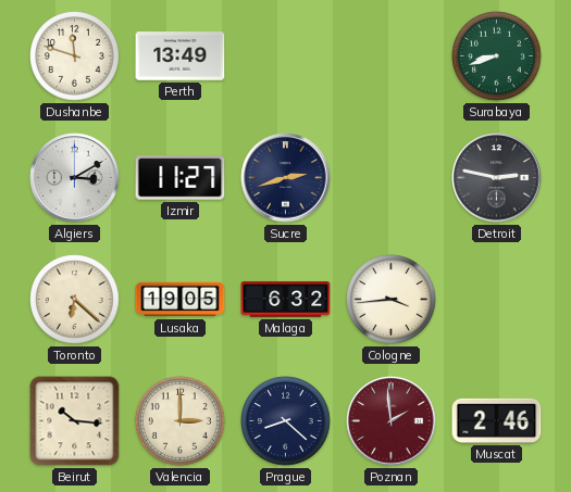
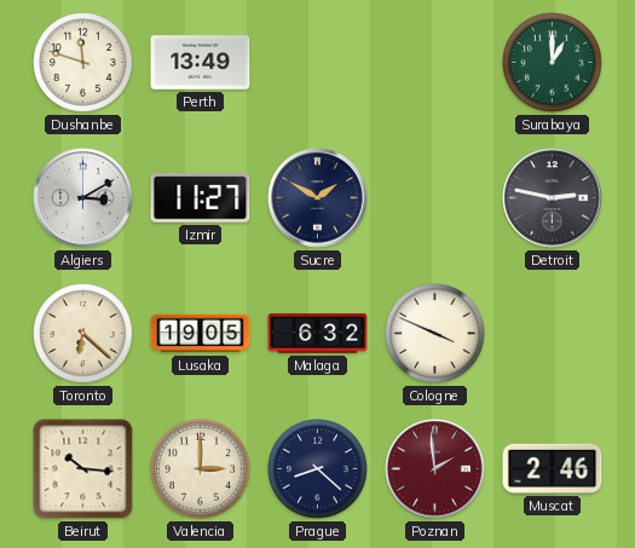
Surabaya: 8:42 -> 1:00 (553, 63)
Sucre: 2:42 -> 1:50 (318, 198)
Cologne: 3:44 -> 3:49 (435, 334)
